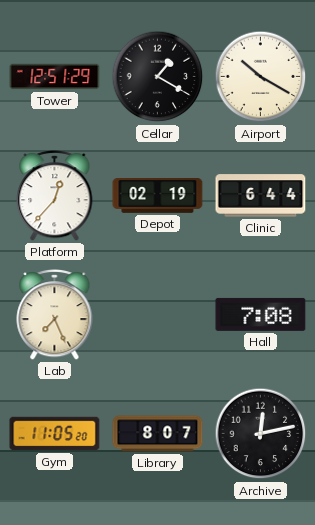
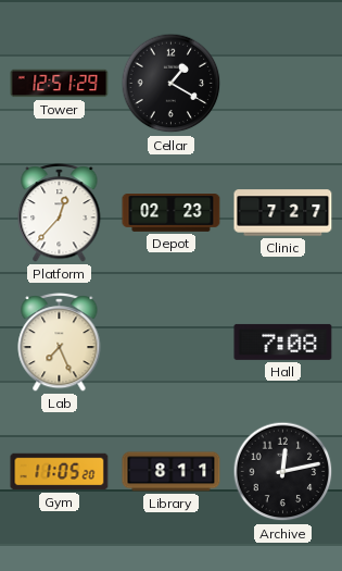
Airport: 10:20 -> none (261, 77)
Depot: 02:19 -> 02:23 (172, 213)
Clinic: 6:44 -> 7:27 (283, 213)
Library: 8:07 -> 8:11 (172, 472)
